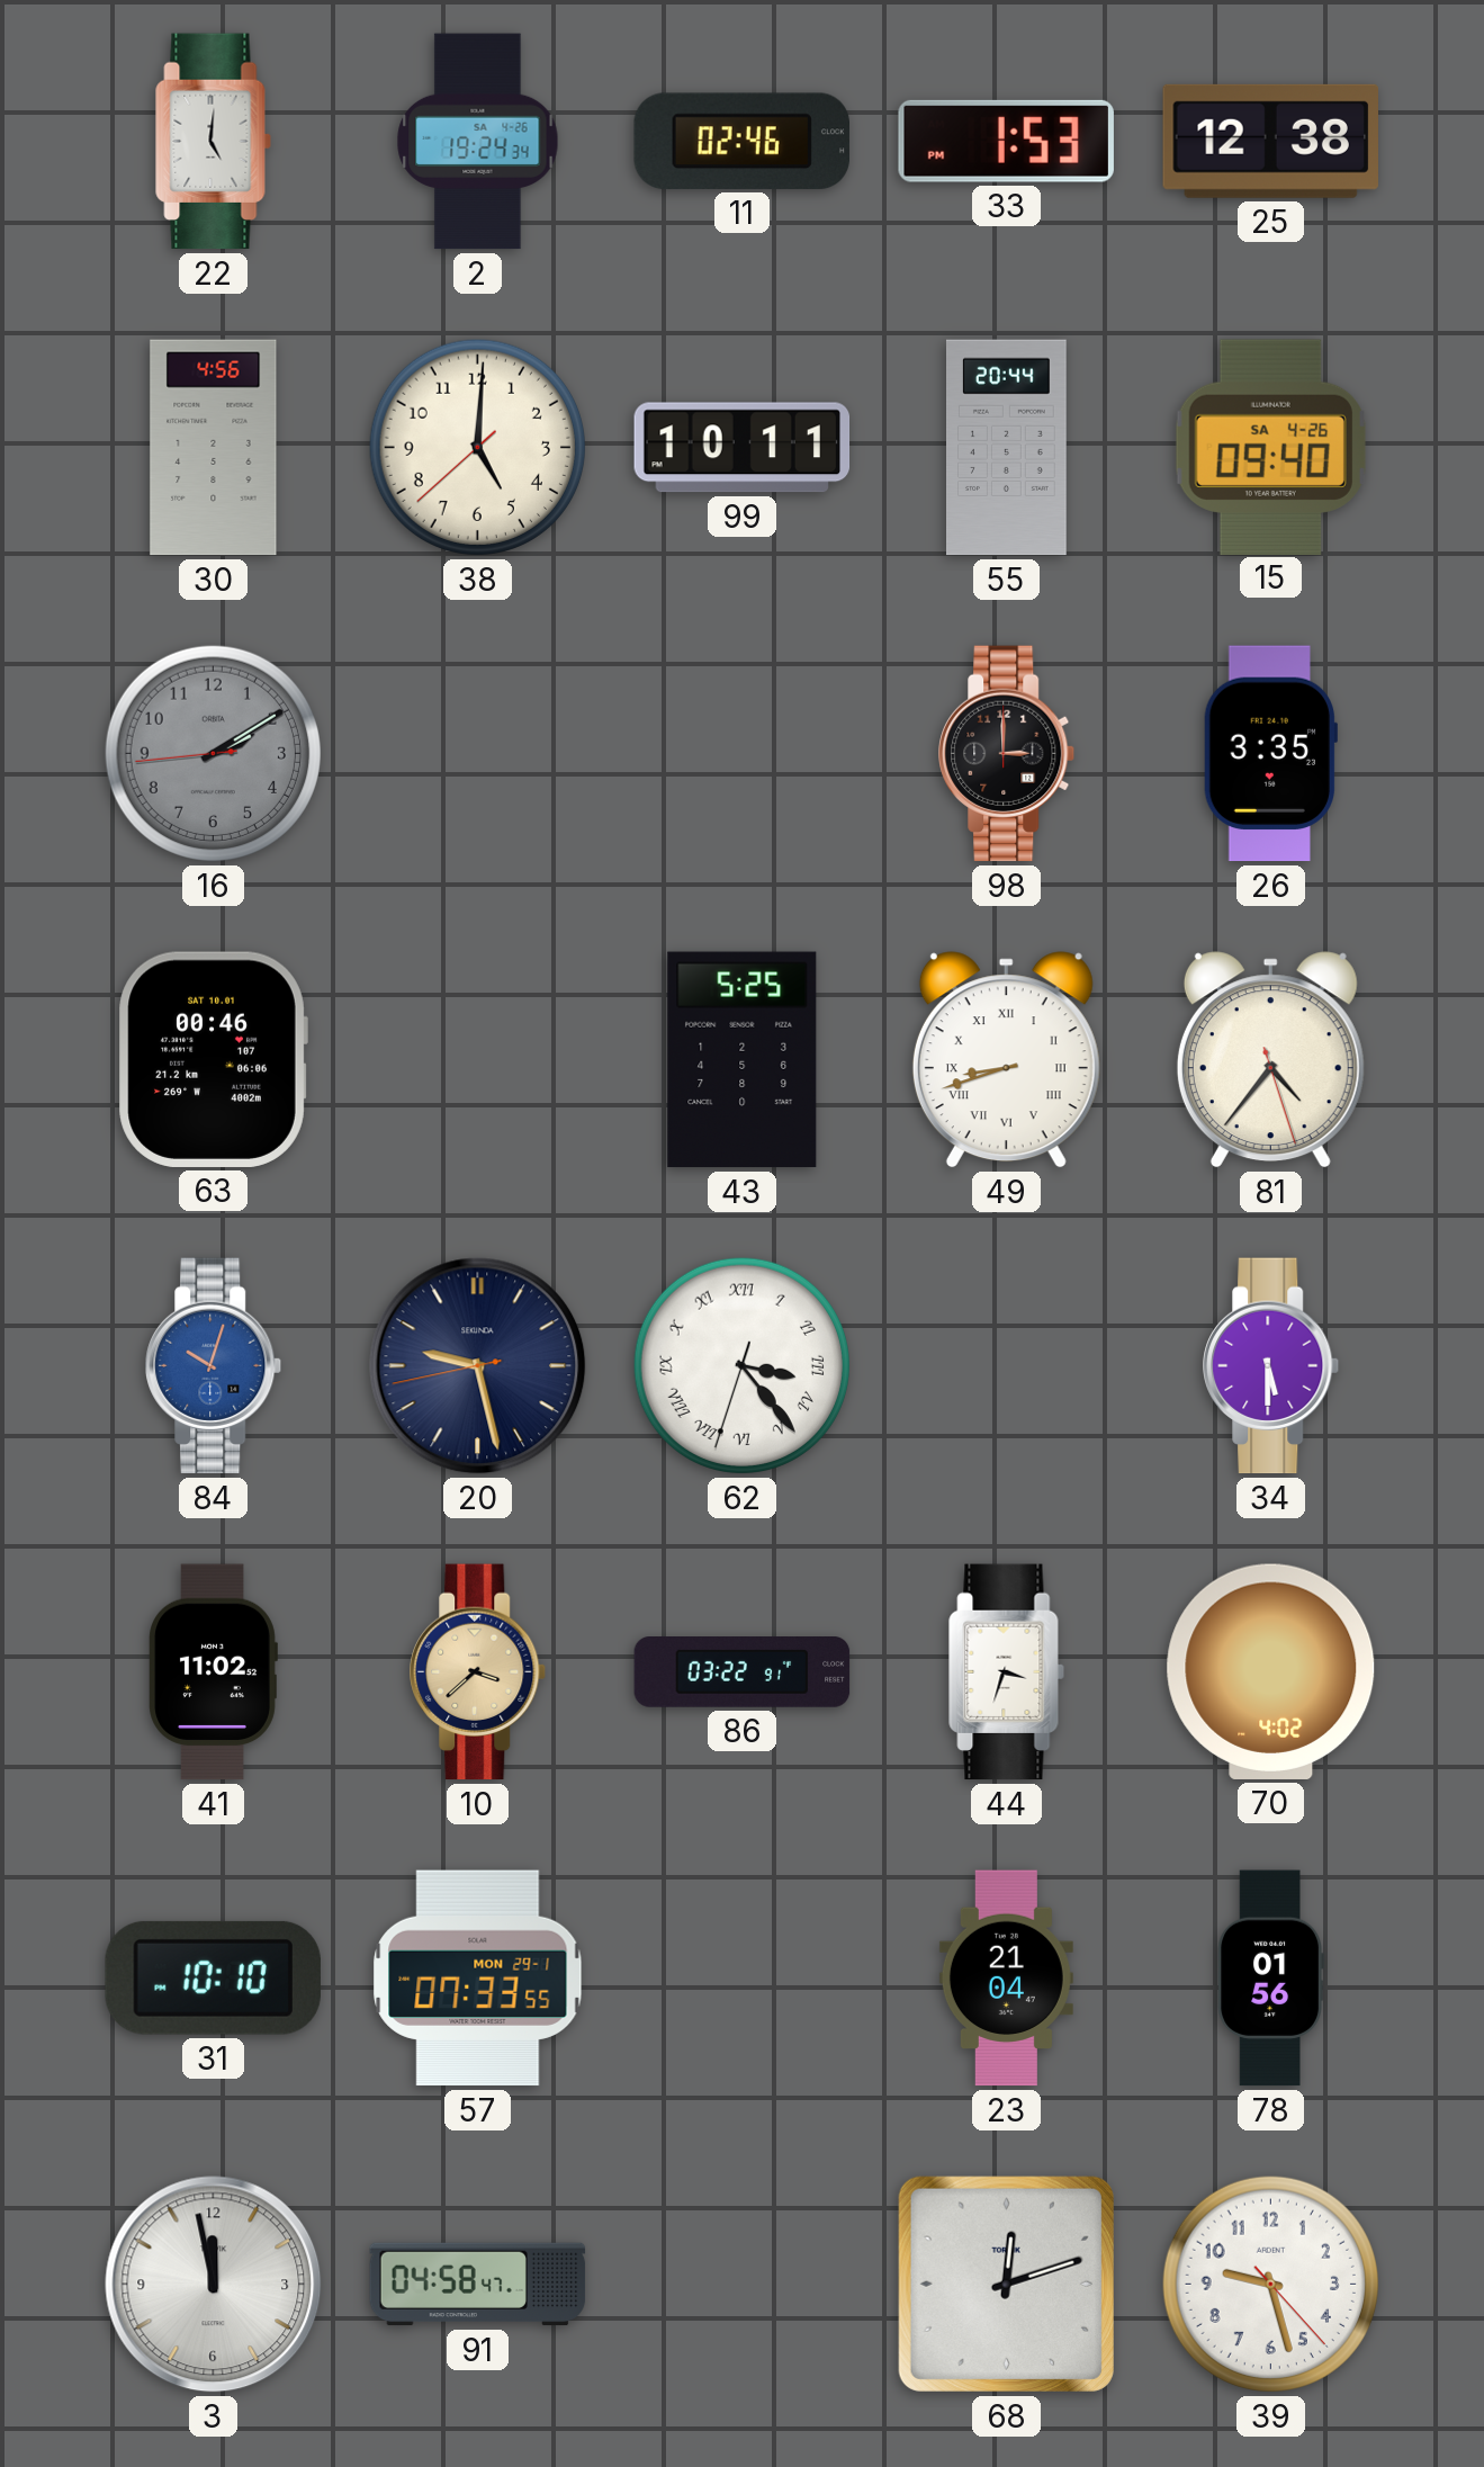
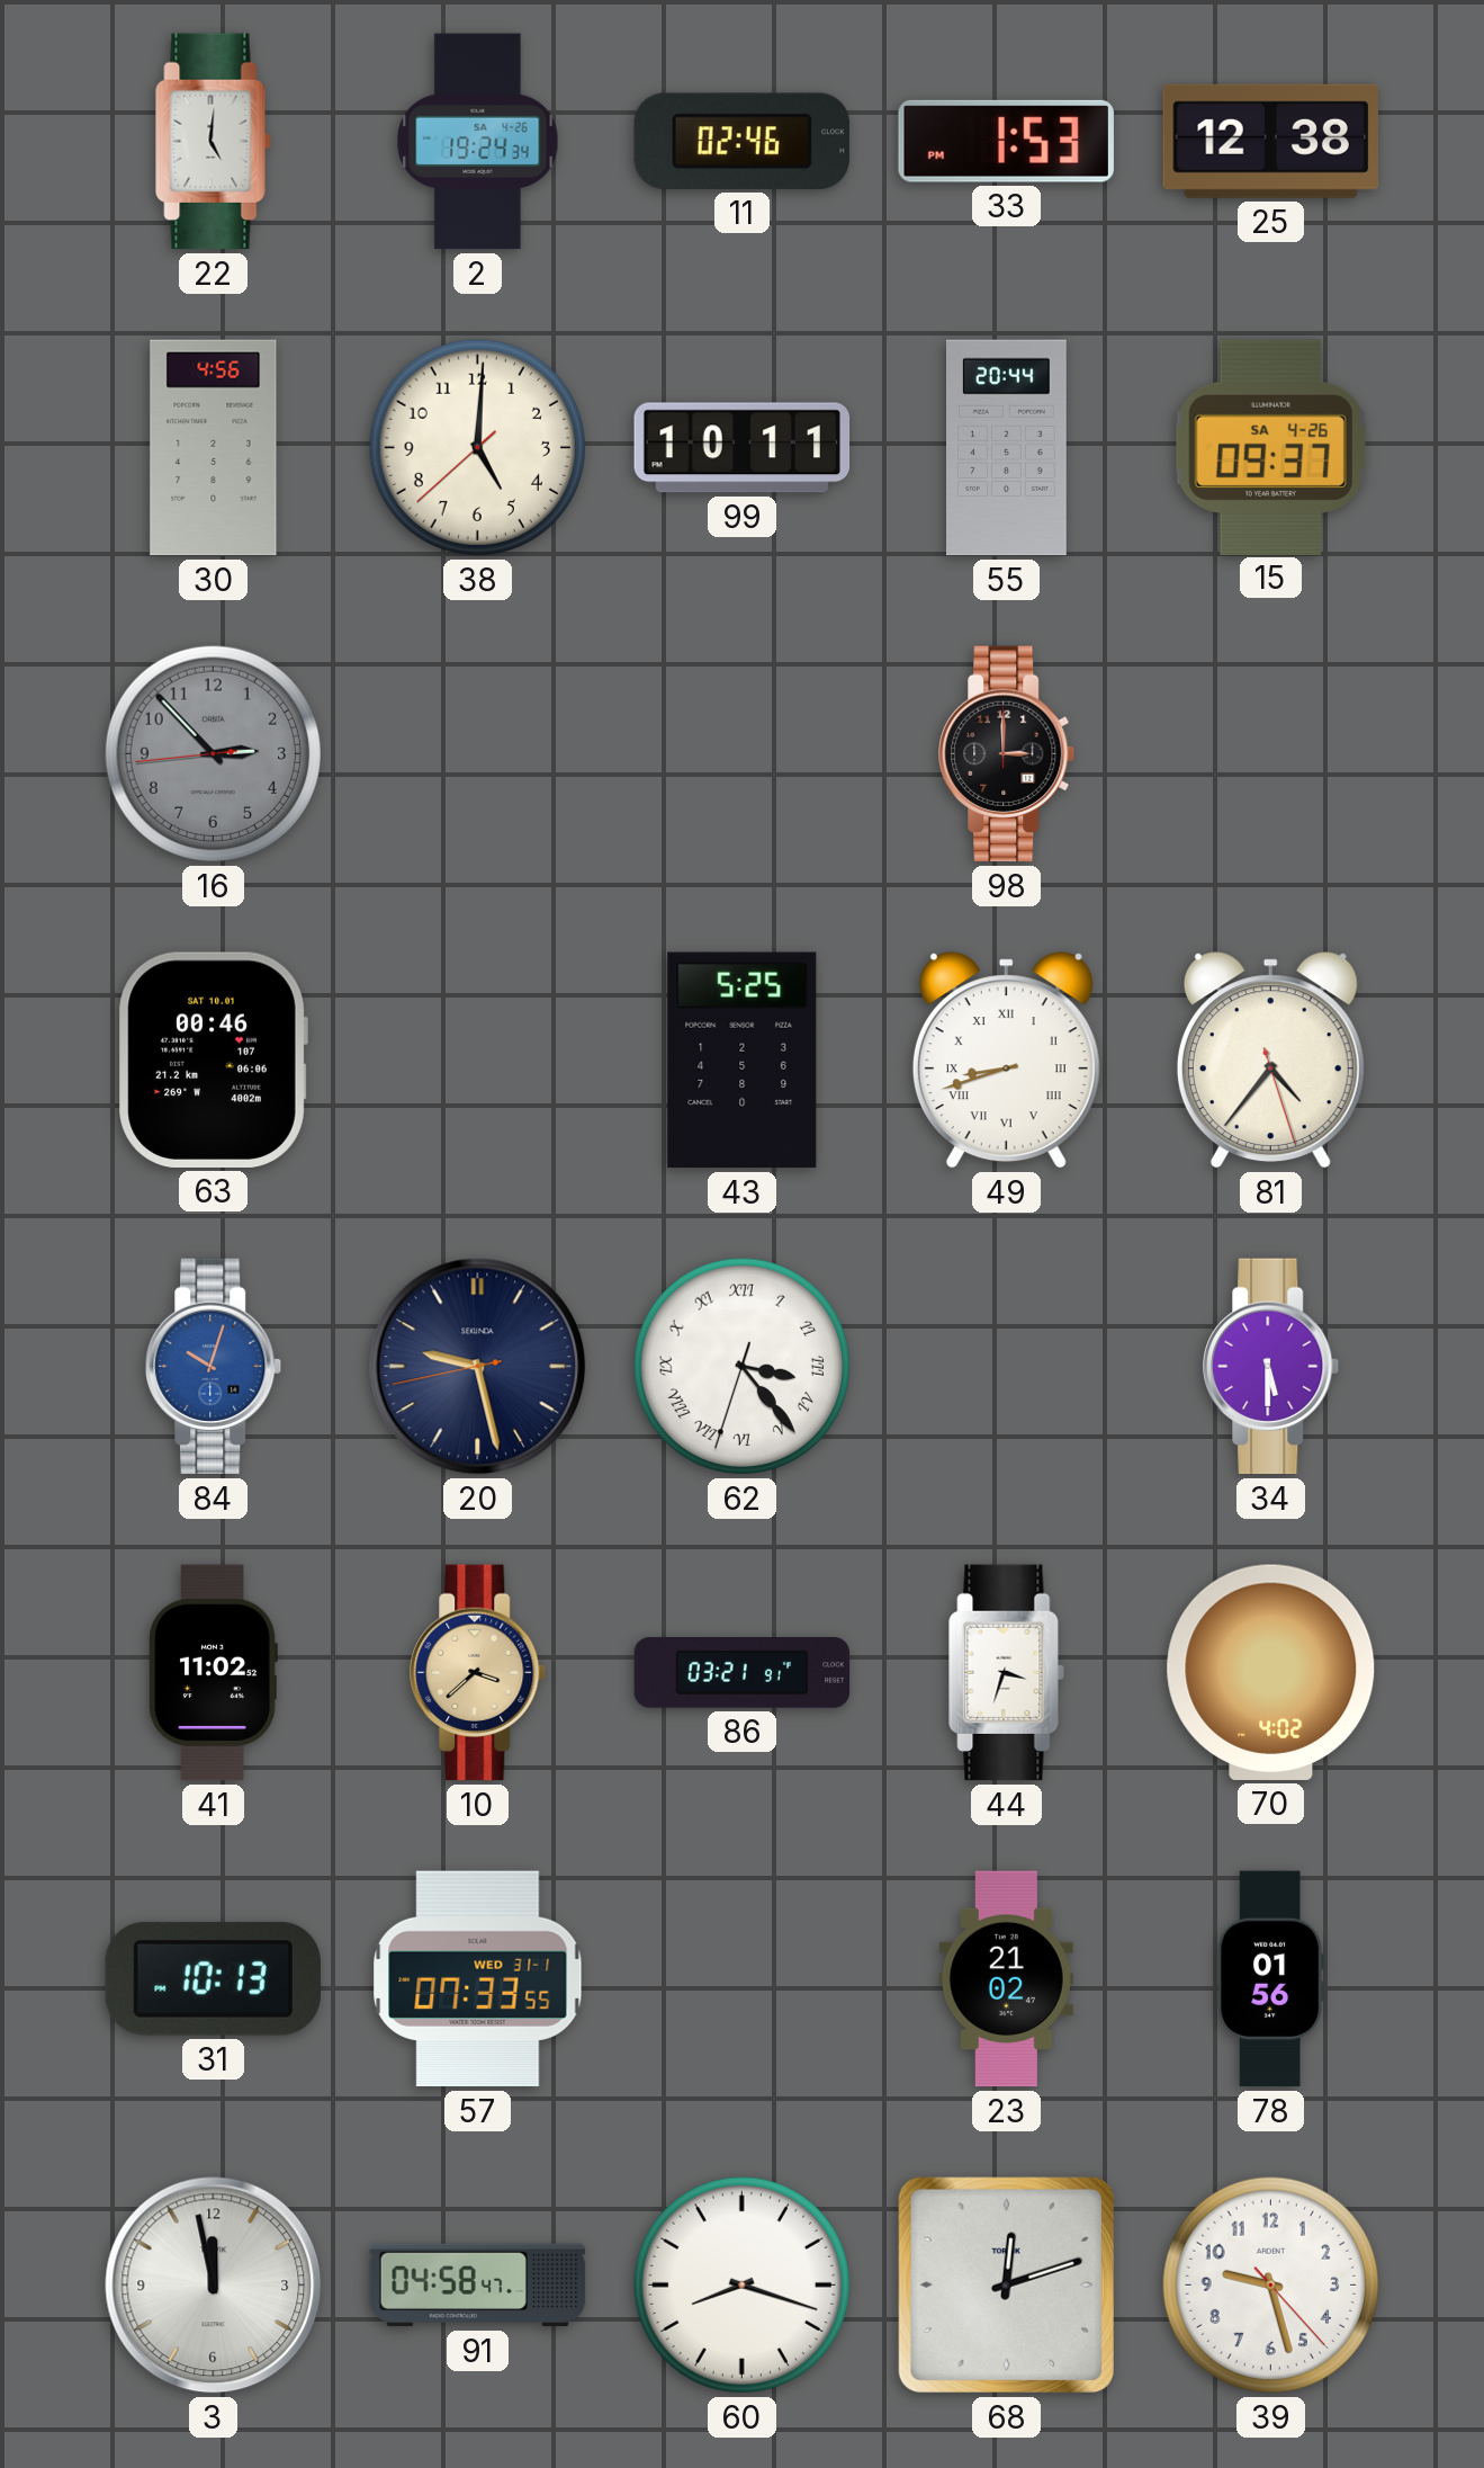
15: 09:40 -> 09:37 (1270, 447)
16: 2:09 -> 2:52 (213, 753)
26: 3:35 -> none (1270, 754)
86: 03:22 -> 03:21 (743, 1673)
31: 10:10 -> 10:13 (213, 1978)
57 date: MON 29-1 -> WED 31-1 (478, 1979)
23: 21:04 -> 21:02 (1006, 1979)
60: none -> 8:18 (741, 2284)
